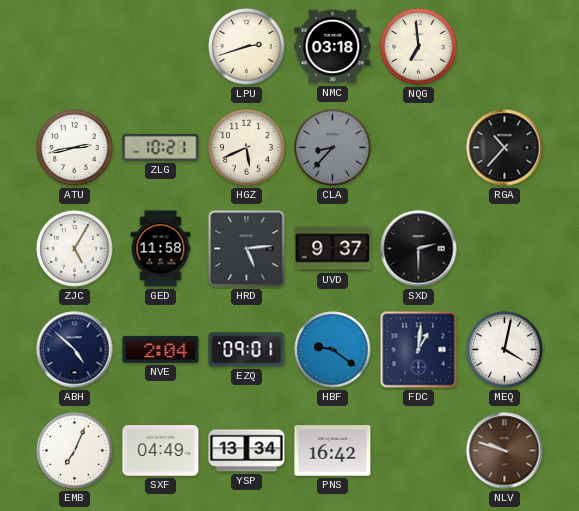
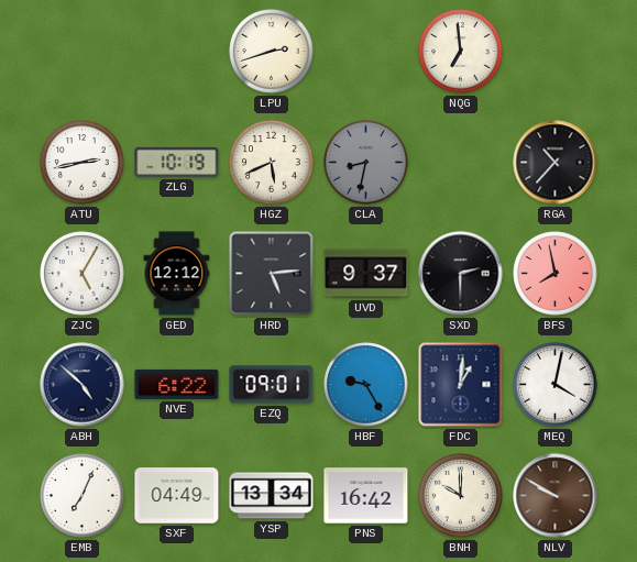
NMC: 03:18 -> none (333, 47)
ZLG: 10:21 -> 10:19 (177, 162)
CLA: 8:37 -> 8:32 (366, 163)
GED: 11:58 -> 12:12 (177, 274)
BFS: none -> 7:58 (556, 274)
NVE: 2:04 -> 6:22 (177, 384)
HBF: 9:21 -> 9:25 (366, 385)
BNH: none -> 10:00 (461, 496)
NLV: 9:48 -> 9:50 (556, 496)
